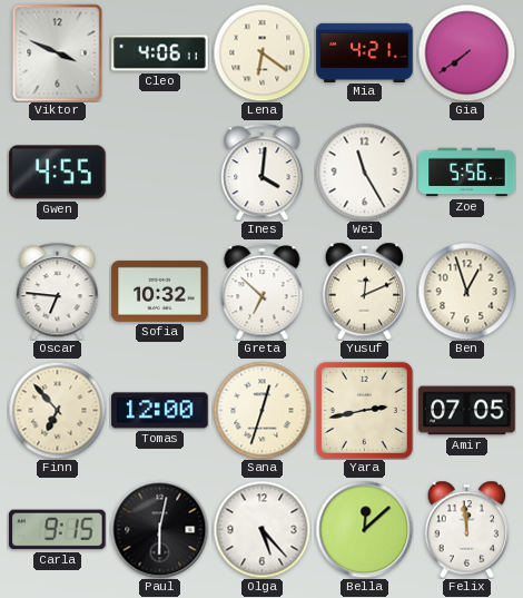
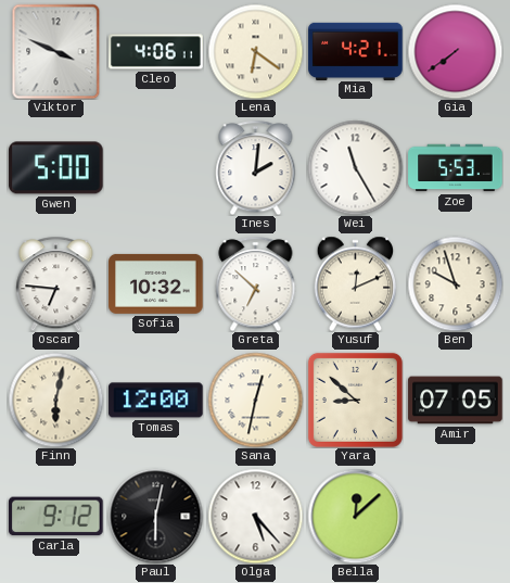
Gwen: 4:55 -> 5:00 (56, 168)
Ines: 4:01 -> 2:01 (256, 167)
Zoe: 5:56 -> 5:53 (456, 168)
Ben: 12:57 -> 9:57 (455, 283)
Finn: 6:53 -> 6:02 (55, 400)
Sana: 12:33 -> 12:32 (255, 400)
Yara: 2:43 -> 8:52 (355, 400)
Carla: 9:15 -> 9:12 (56, 517)
Felix: 11:59 -> none (467, 529)
